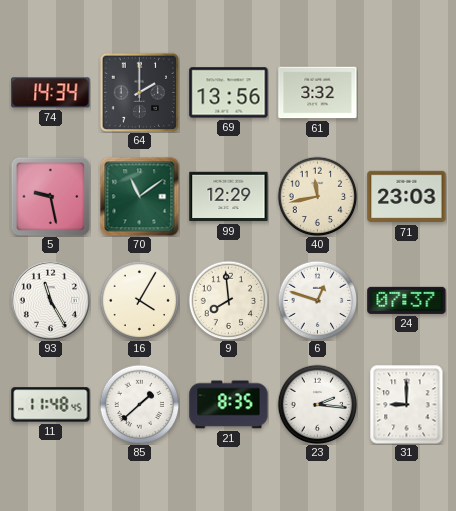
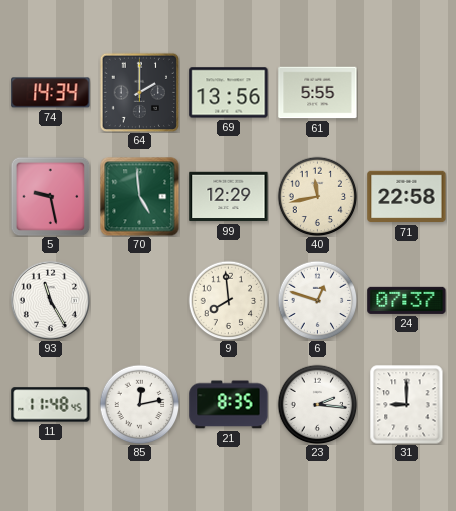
61: 3:32 -> 5:55 (318, 93)
70: 11:09 -> 4:59 (139, 196)
71: 23:03 -> 22:58 (407, 197)
16: 4:05 -> none (139, 300)
85: 1:38 -> 12:13 (139, 404)
